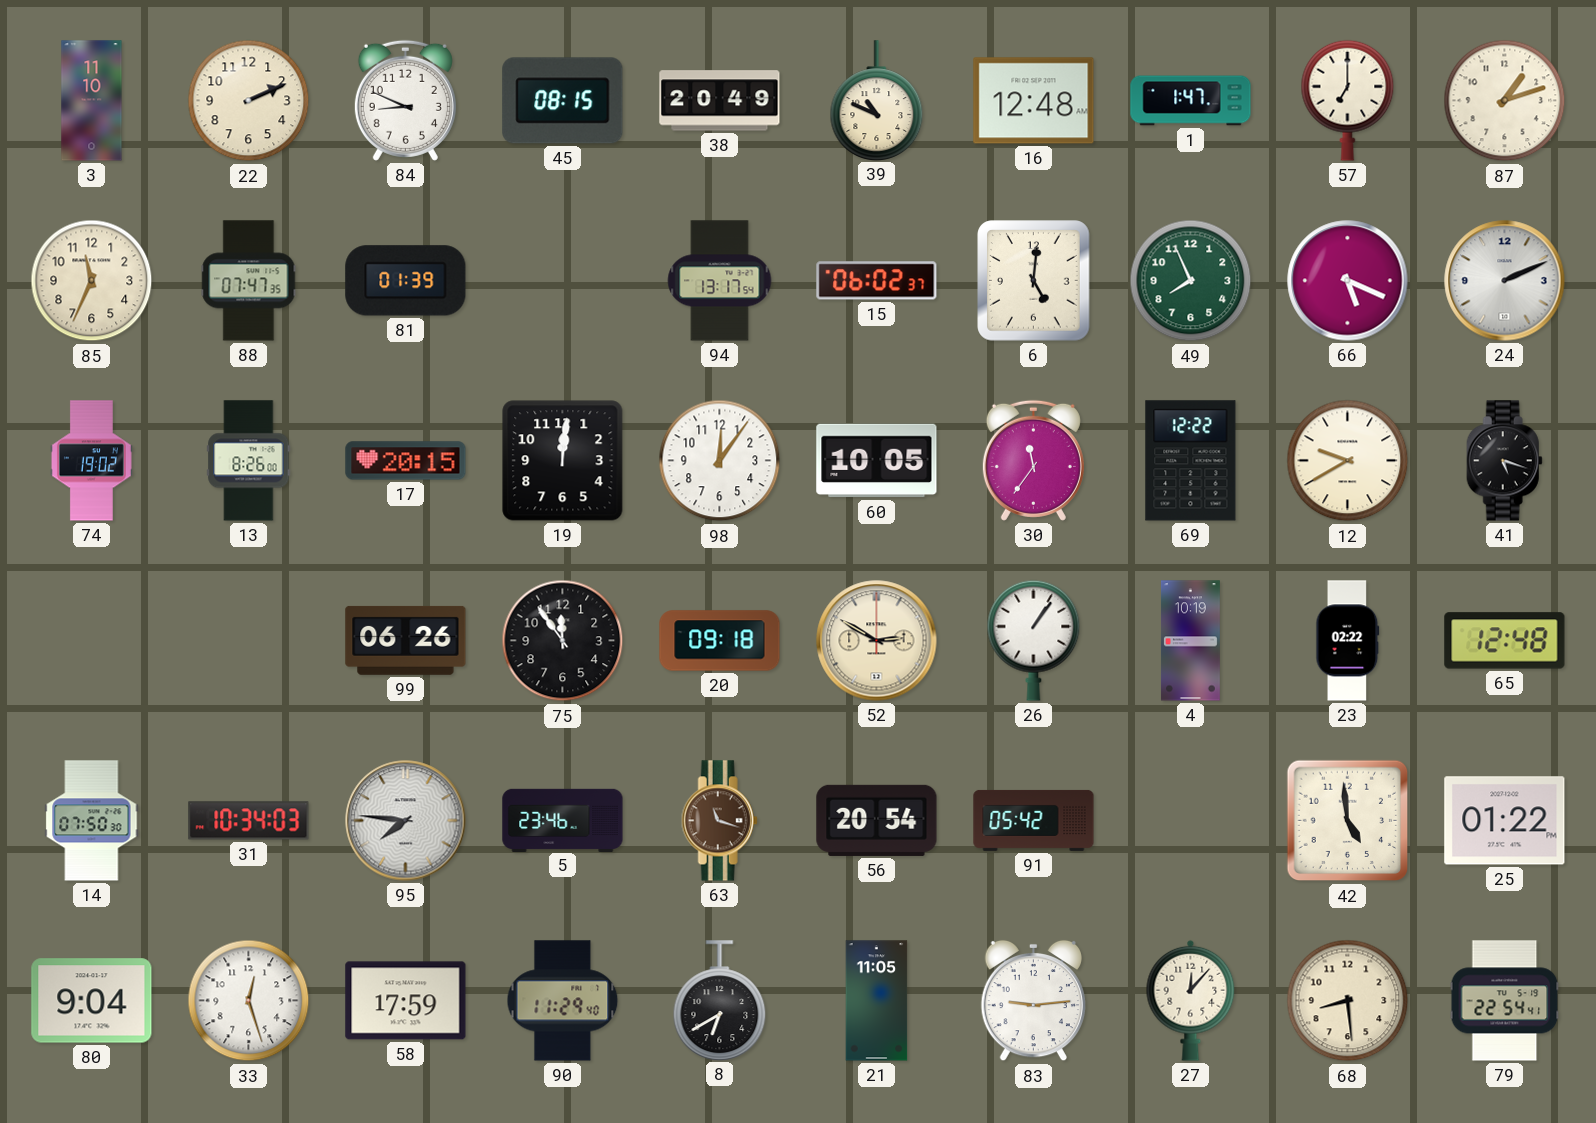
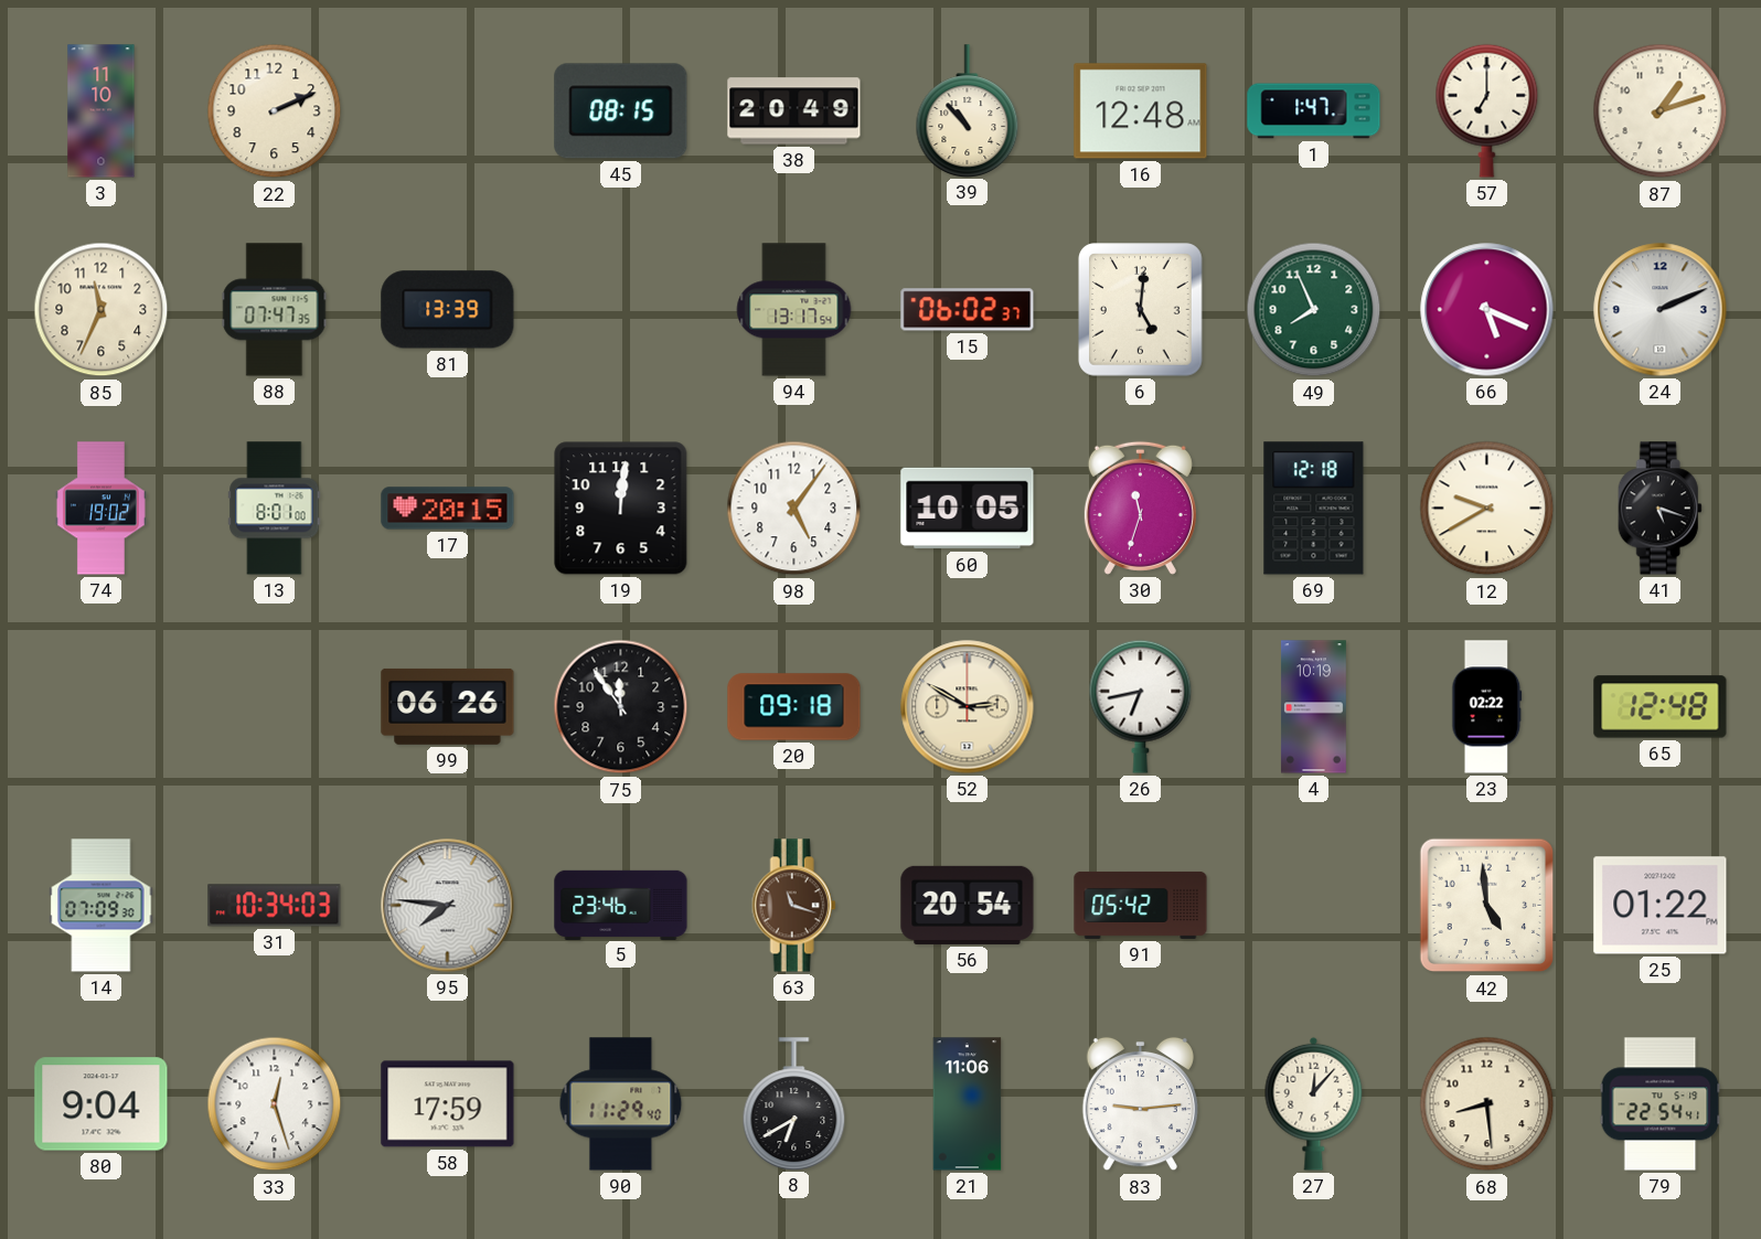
84: 8:49 -> none (405, 100)
39: 10:49 -> 10:53 (968, 110)
81: 01:39 -> 13:39 (448, 310)
13: 8:26 -> 8:01 (275, 509)
98: 12:06 -> 5:06 (794, 509)
30: 11:36 -> 11:33 (1140, 508)
69: 12:22 -> 12:18 (1314, 509)
26: 1:06 -> 6:43 (1141, 706)
14: 07:50 -> 07:09 (102, 906)
21: 11:05 -> 11:06 (968, 1104)
